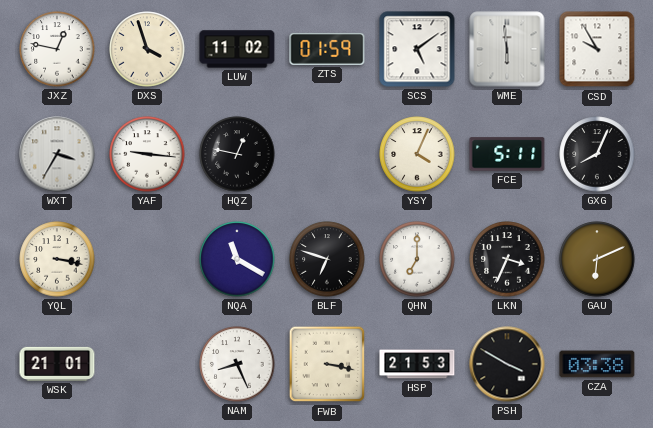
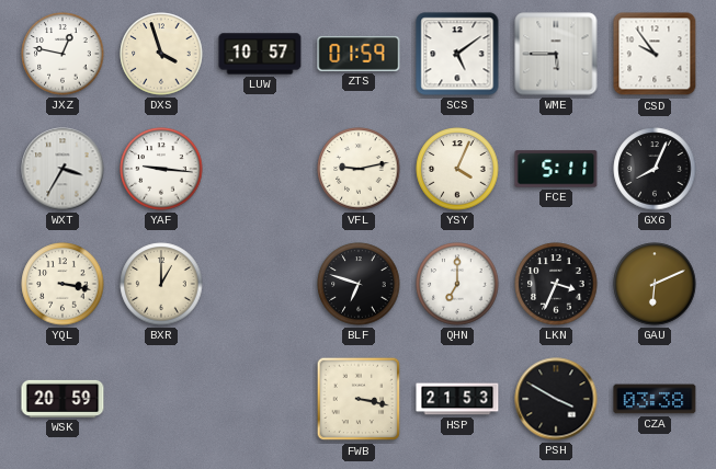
LUW: 11:02 -> 10:57 (260, 54)
WME: 5:59 -> 5:45 (556, 54)
CSD: 9:55 -> 9:54 (655, 54)
HQZ: 12:47 -> none (237, 154)
VFL: none -> 9:13 (359, 169)
BXR: none -> 1:00 (161, 284)
NQA: 11:20 -> none (237, 259)
WSK: 21:01 -> 20:59 (62, 399)
NAM: 8:26 -> none (237, 364)
